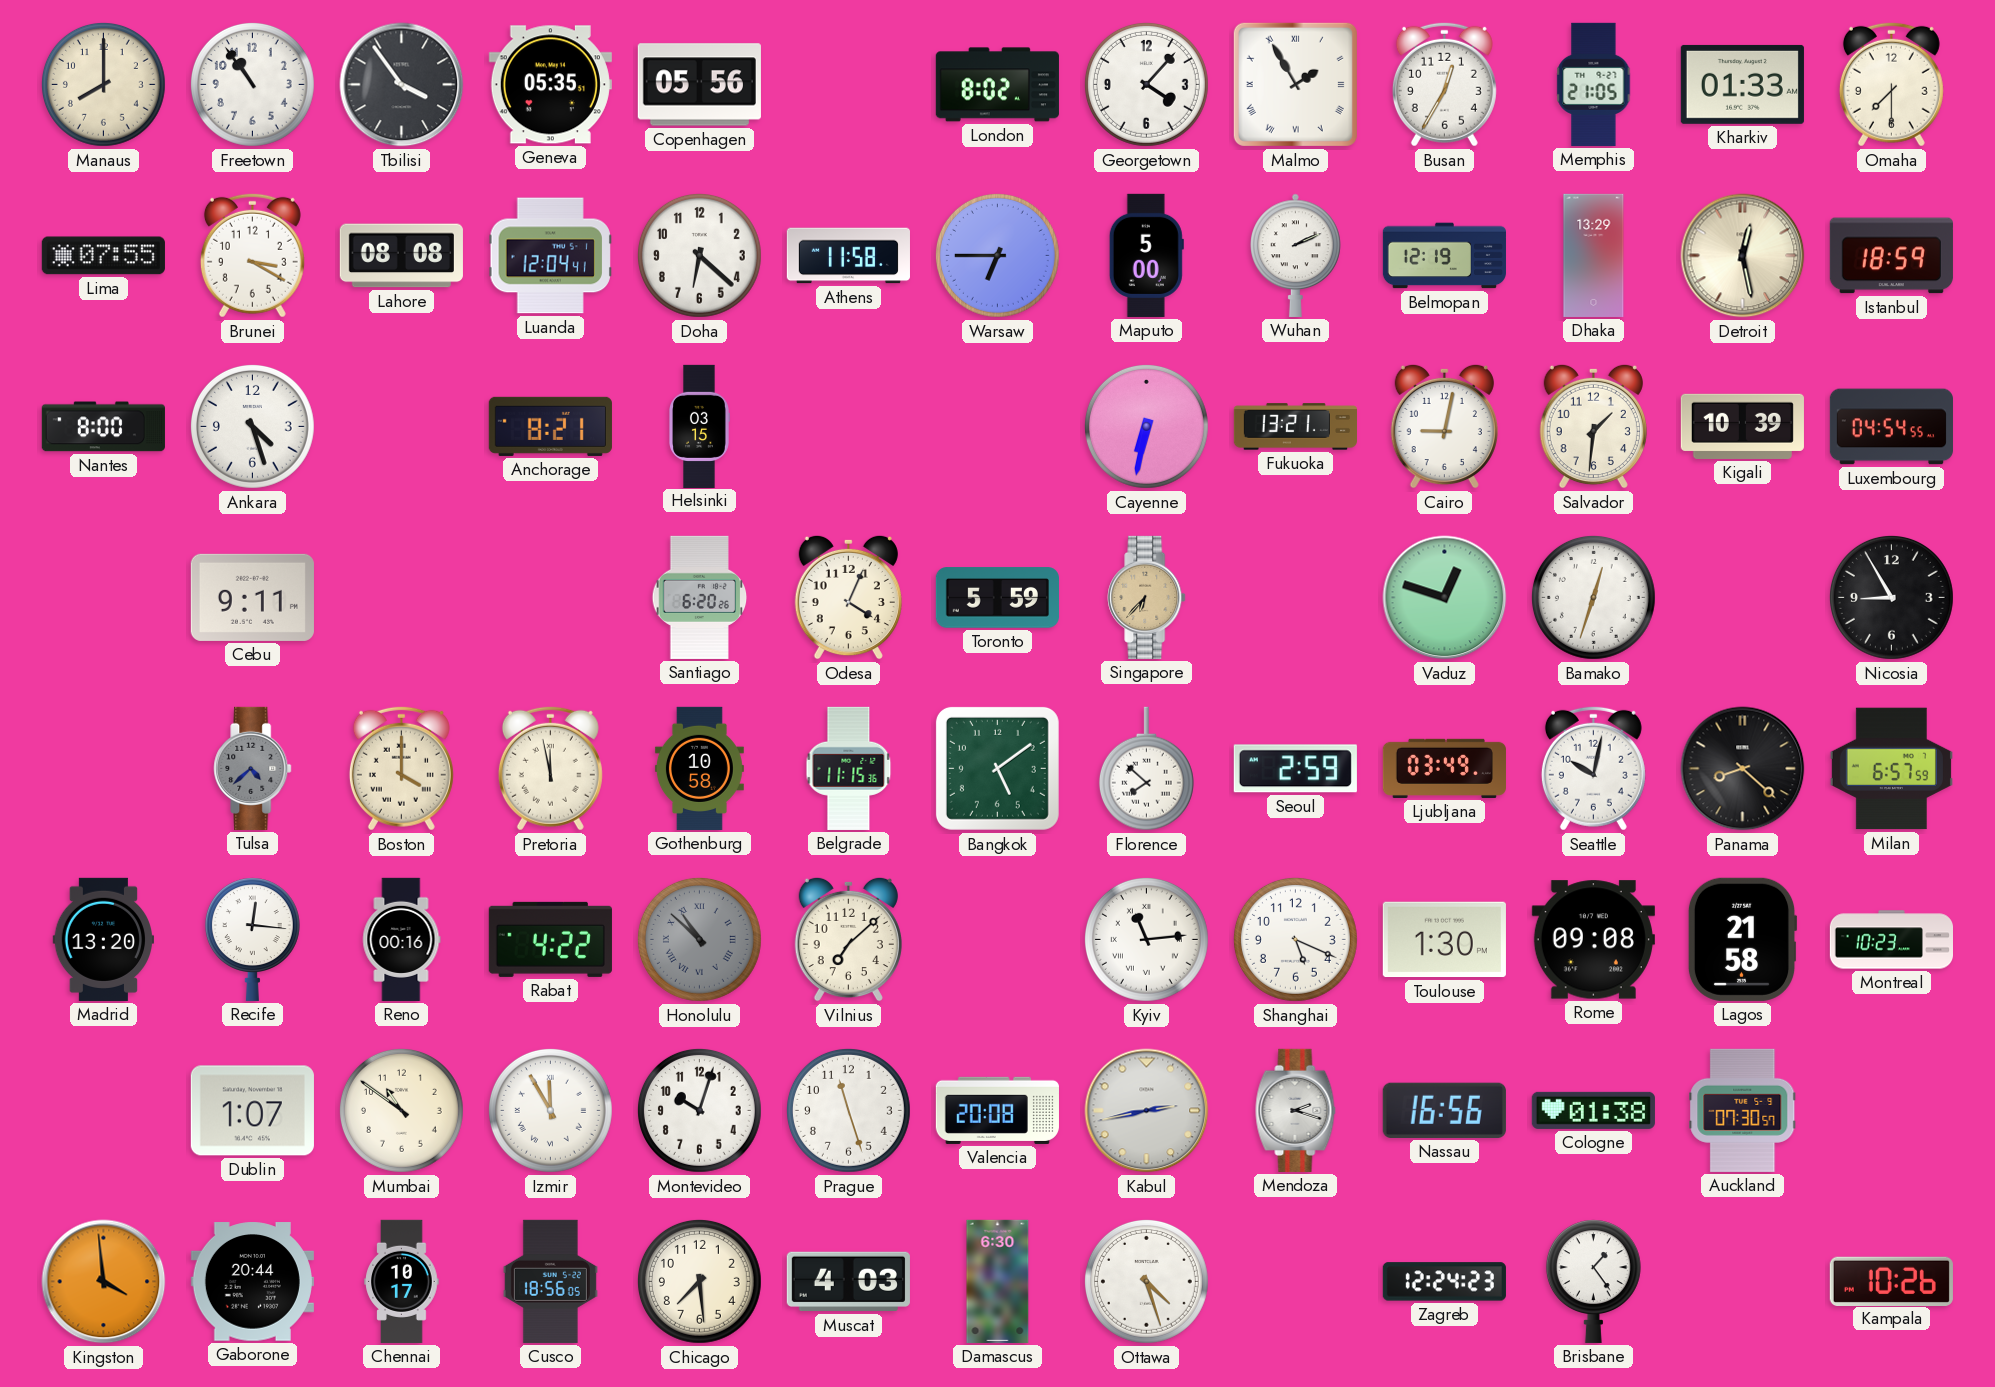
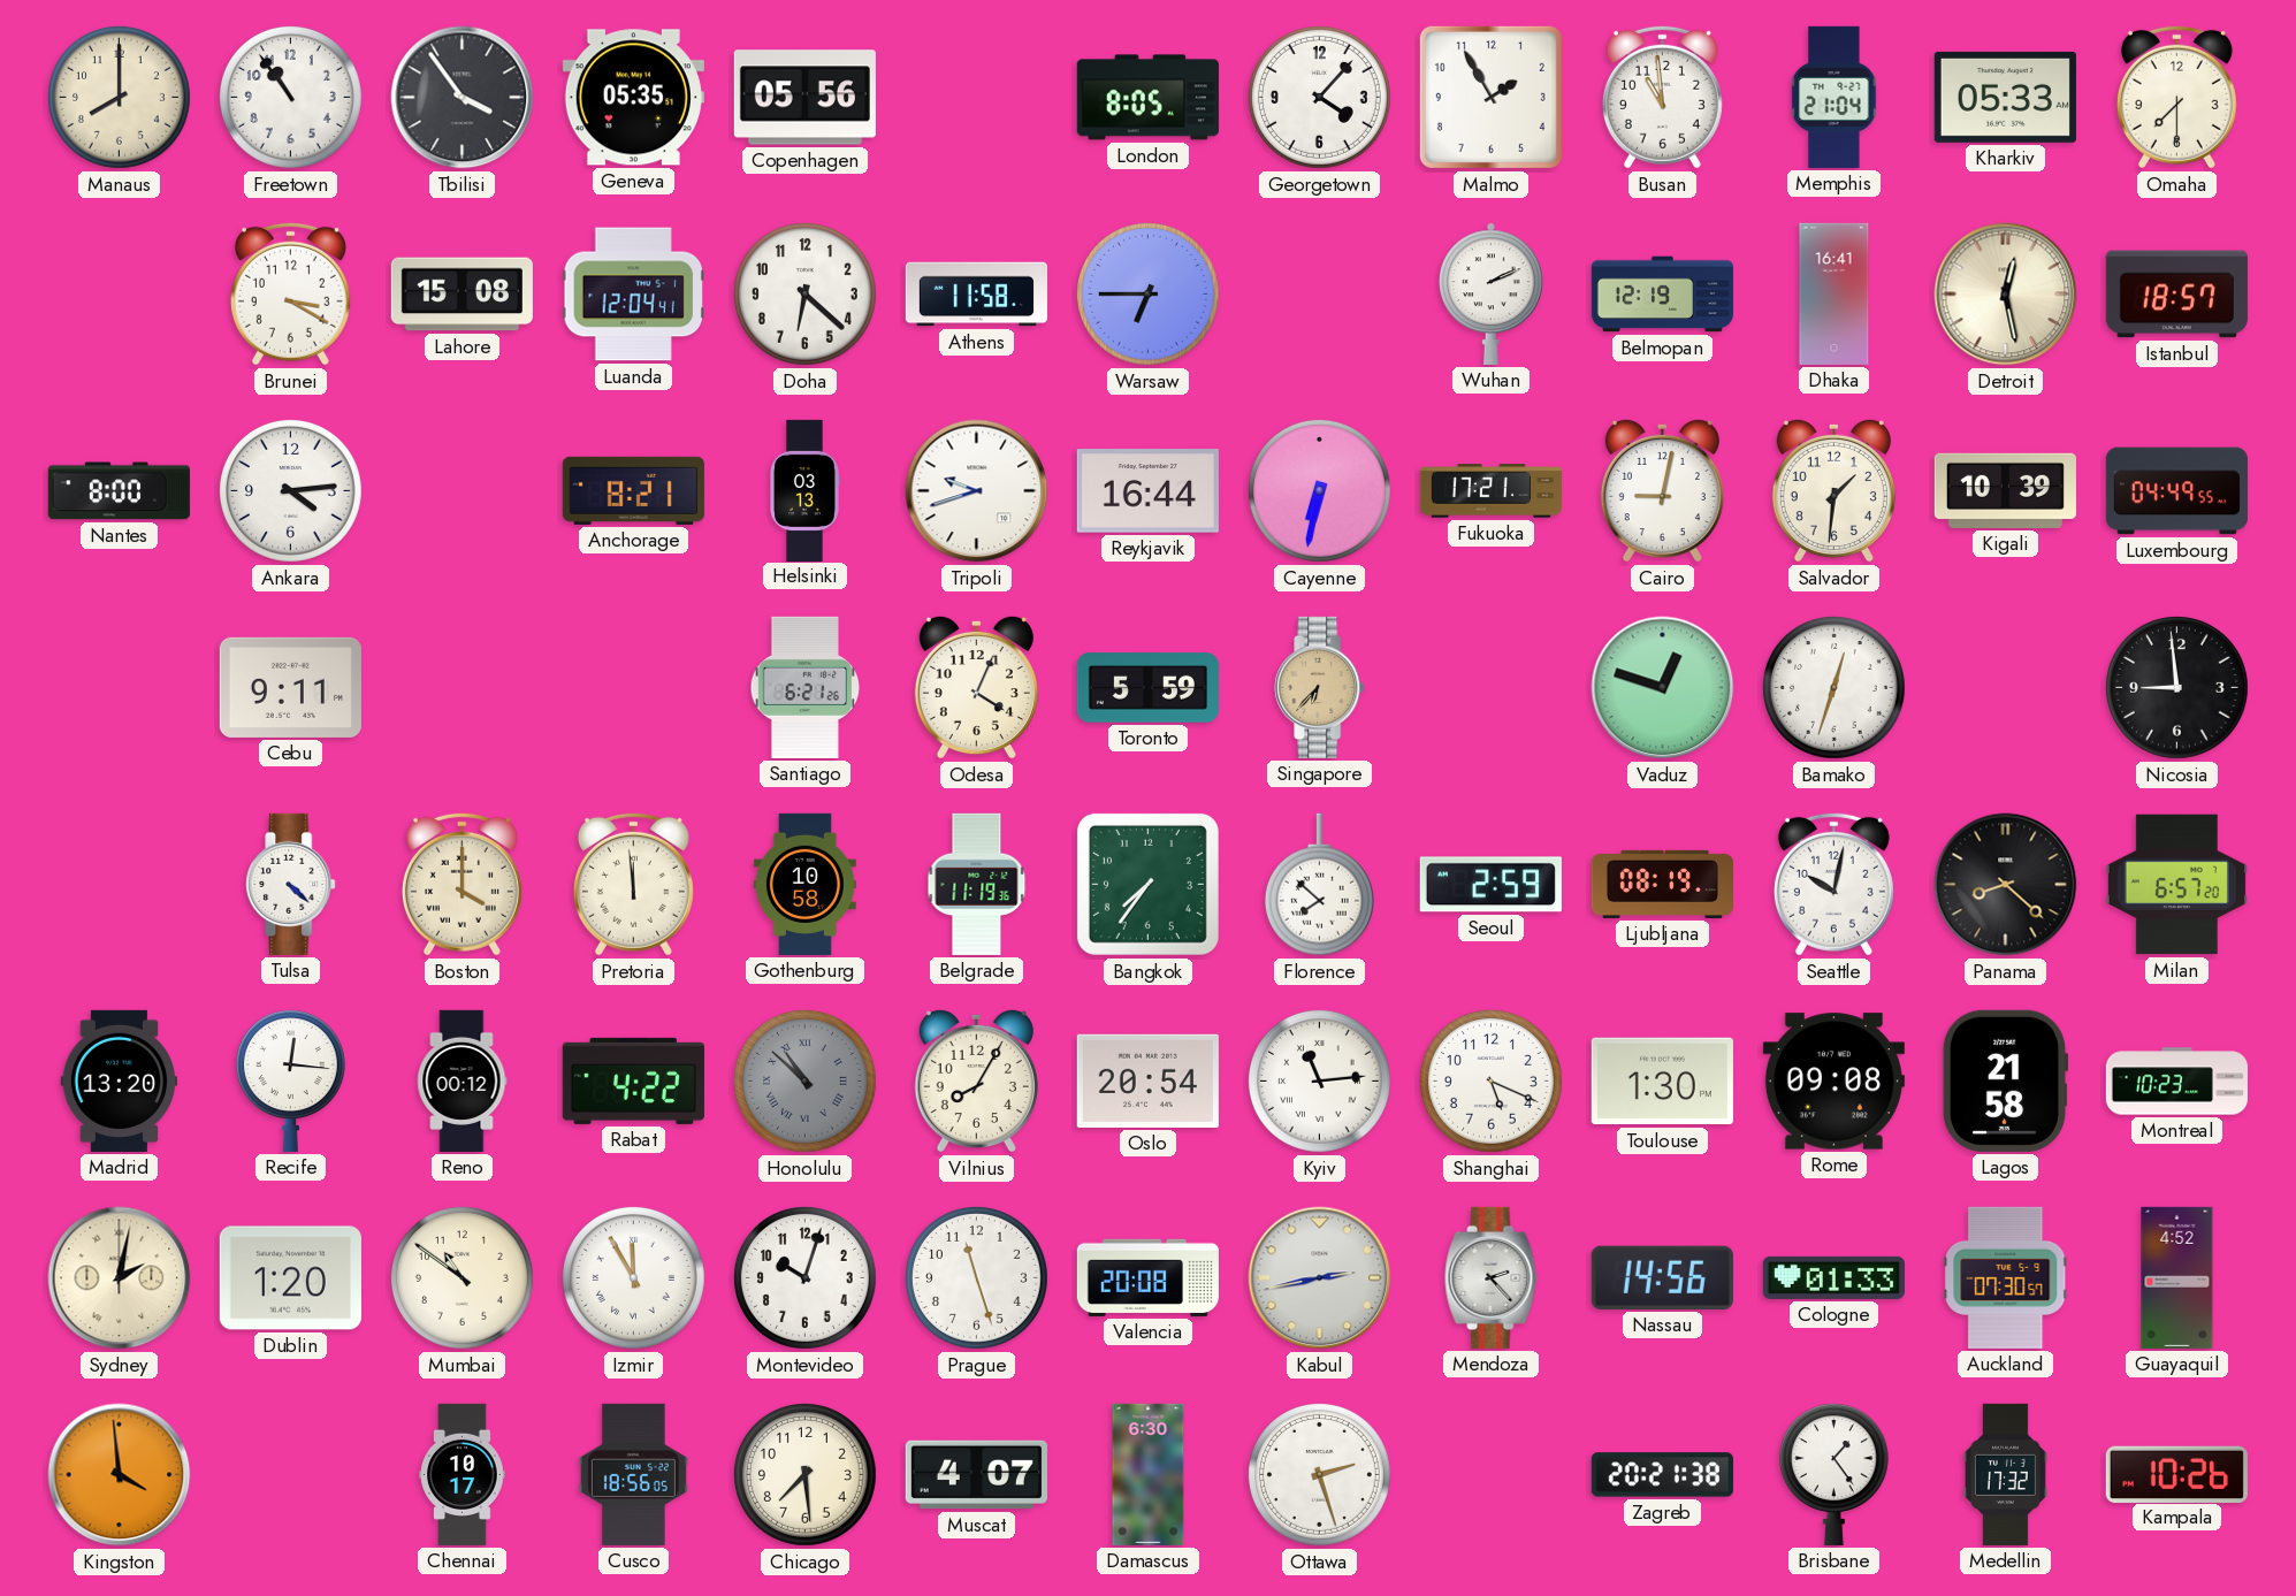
London: 8:02 -> 8:05 (1147, 98)
Malmo numerals: Roman -> Arabic (1490, 97)
Busan: 12:35 -> 10:59 (1662, 97)
Memphis: 21:05 -> 21:04 (1834, 97)
Kharkiv: 01:33 -> 05:33 (2005, 97)
Lima: 07:55 -> none (103, 256)
Lahore: 08:08 -> 15:08 (462, 295)
Maputo: 5:00 -> none (1146, 255)
Dhaka: 13:29 -> 16:41 (1834, 293)
Istanbul: 18:59 -> 18:57 (2176, 295)
Ankara: 4:27 -> 4:14 (290, 490)
Helsinki: 03:15 -> 03:13 (806, 490)
Tripoli: none -> 9:42 (977, 491)
Reykjavik: none -> 16:44 (1147, 491)
Fukuoka: 13:21 -> 17:21 (1490, 491)
Luxembourg: 04:54 -> 04:49 (2176, 491)
Santiago: 6:20 -> 6:21 (806, 687)
Nicosia: 8:55 -> 8:59 (2176, 687)
Tulsa: 4:38 -> 4:22 (291, 884)
Tulsa dial: grey -> white (291, 884)
Pretoria: 11:58 -> 11:59 (633, 884)
Belgrade: 11:15 -> 11:19 (977, 884)
Bangkok: 5:09 -> 7:36 (1147, 884)
Ljubljana: 03:49 -> 08:19 (1662, 884)
Milan: 6:57:59 -> 6:57:20 (2176, 885)
Reno: 00:16 -> 00:12 (462, 1080)
Vilnius: 7:08 -> 8:05 (976, 1080)
Oslo: none -> 20:54 (1147, 1080)
Sydney: none -> 2:02 (120, 1278)
Dublin: 1:07 -> 1:20 (290, 1278)
Mendoza: 2:18 -> 2:23 (1492, 1277)
Nassau: 16:56 -> 14:56 (1662, 1277)
Cologne: 01:38 -> 01:33 (1833, 1277)
Guayaquil: none -> 4:52 (2177, 1277)
Gaborone: 20:44 -> none (252, 1282)
Muscat: 4:03 -> 4:07 (976, 1475)
Ottawa: 4:27 -> 2:27 (1319, 1474)
Zagreb: 12:24 -> 20:21 (1662, 1475)
Medellin: none -> 17:32 (2005, 1474)
